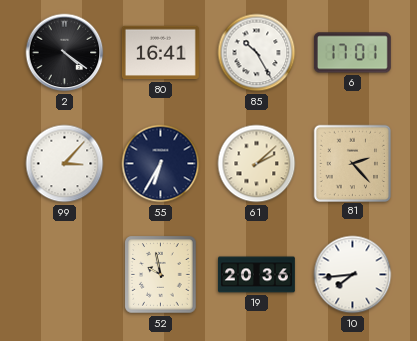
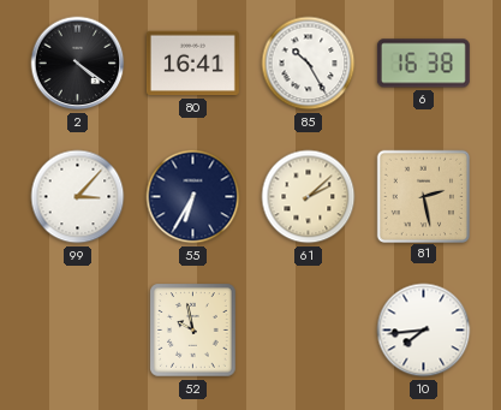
6: 17:01 -> 16:38 (423, 64)
81: 2:23 -> 2:28 (423, 196)
19: 20:36 -> none (256, 275)
